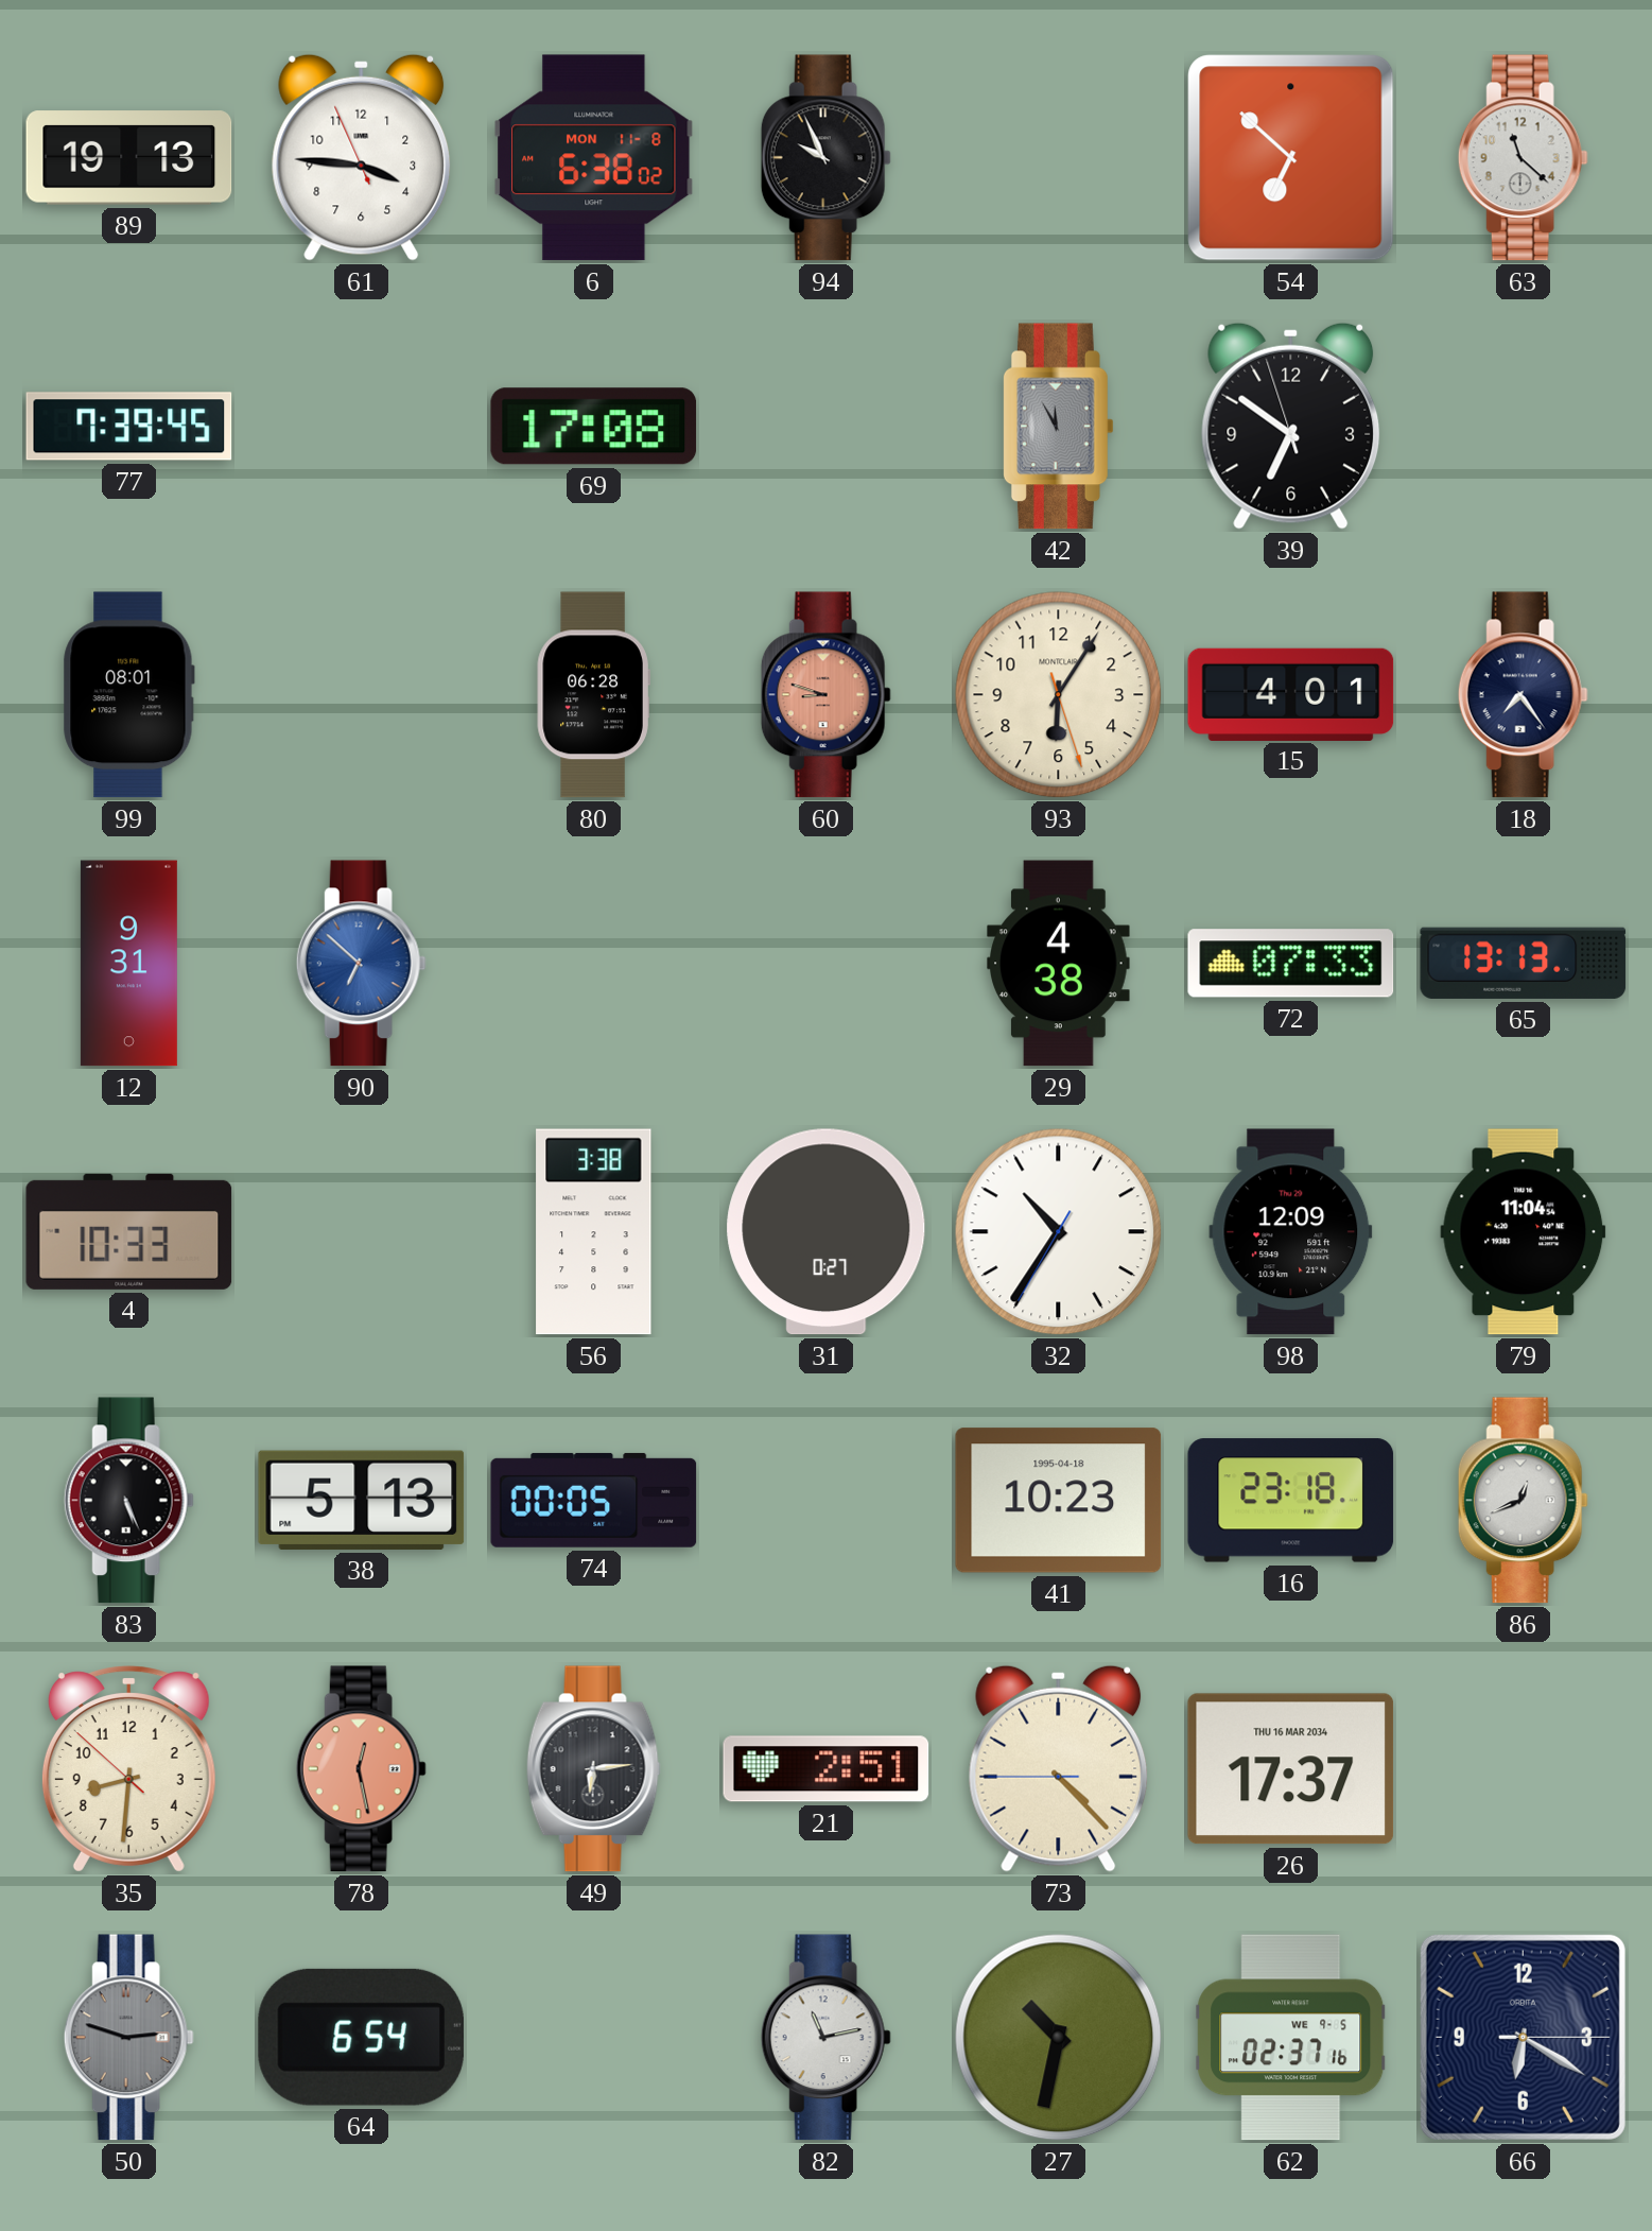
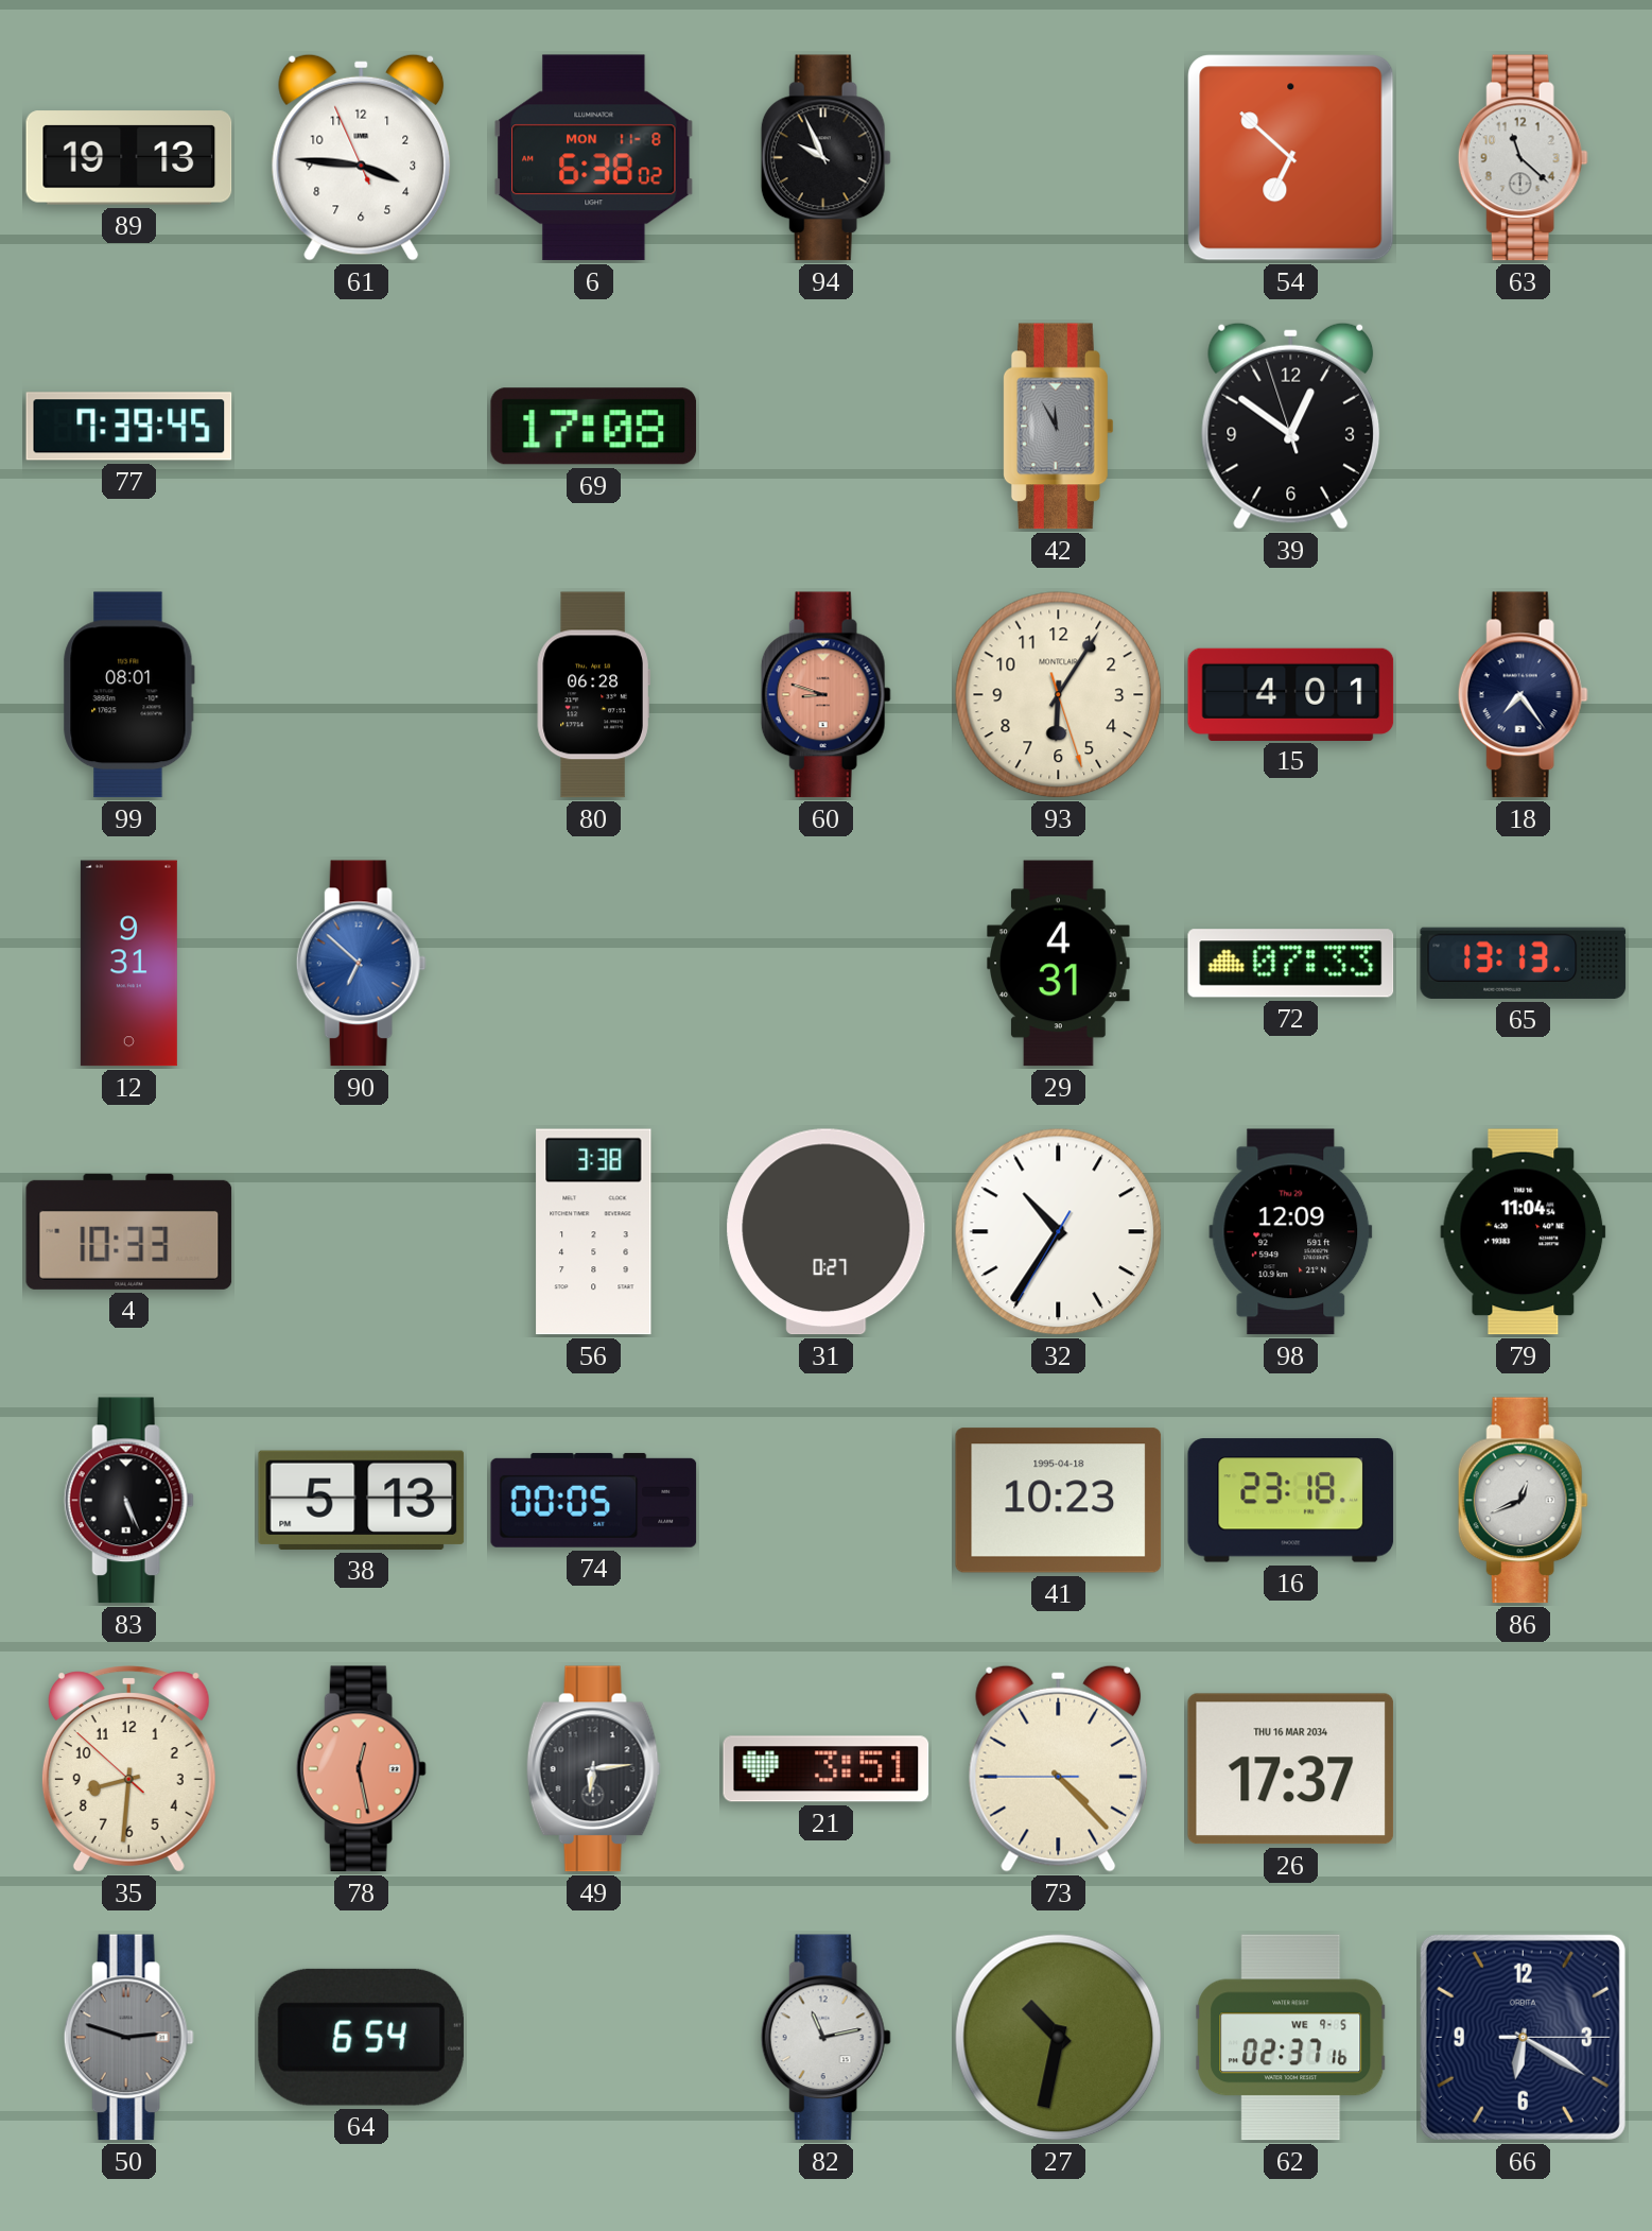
39: 6:50 -> 12:50 (1291, 426)
29: 4:38 -> 4:31 (1059, 964)
21: 2:51 -> 3:51 (827, 1769)
